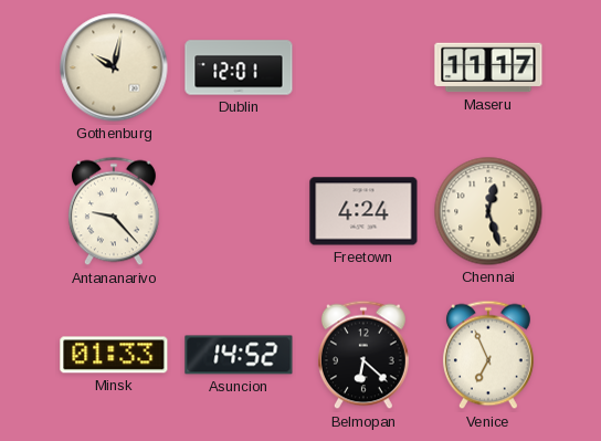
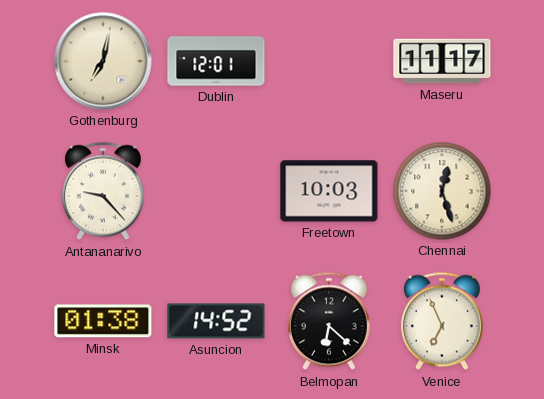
Gothenburg: 10:02 -> 7:02 (103, 61)
Freetown: 4:24 -> 10:03 (329, 191)
Minsk: 01:33 -> 01:38 (103, 321)
